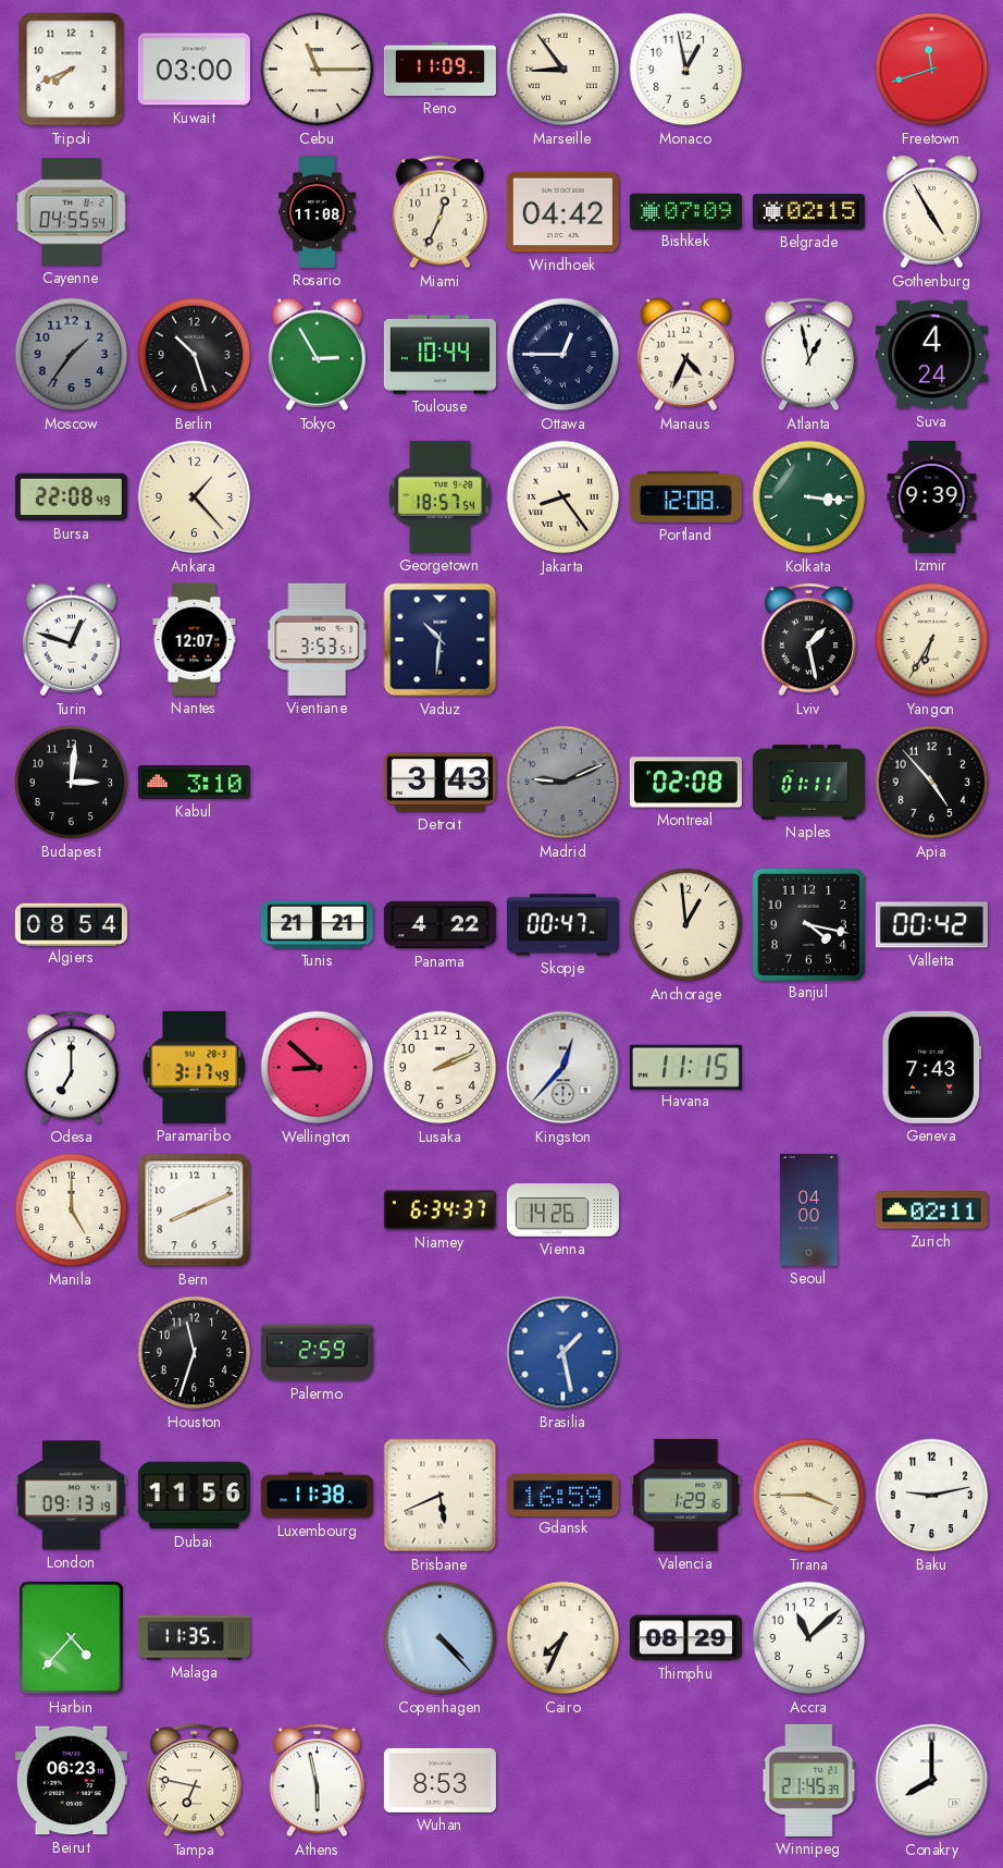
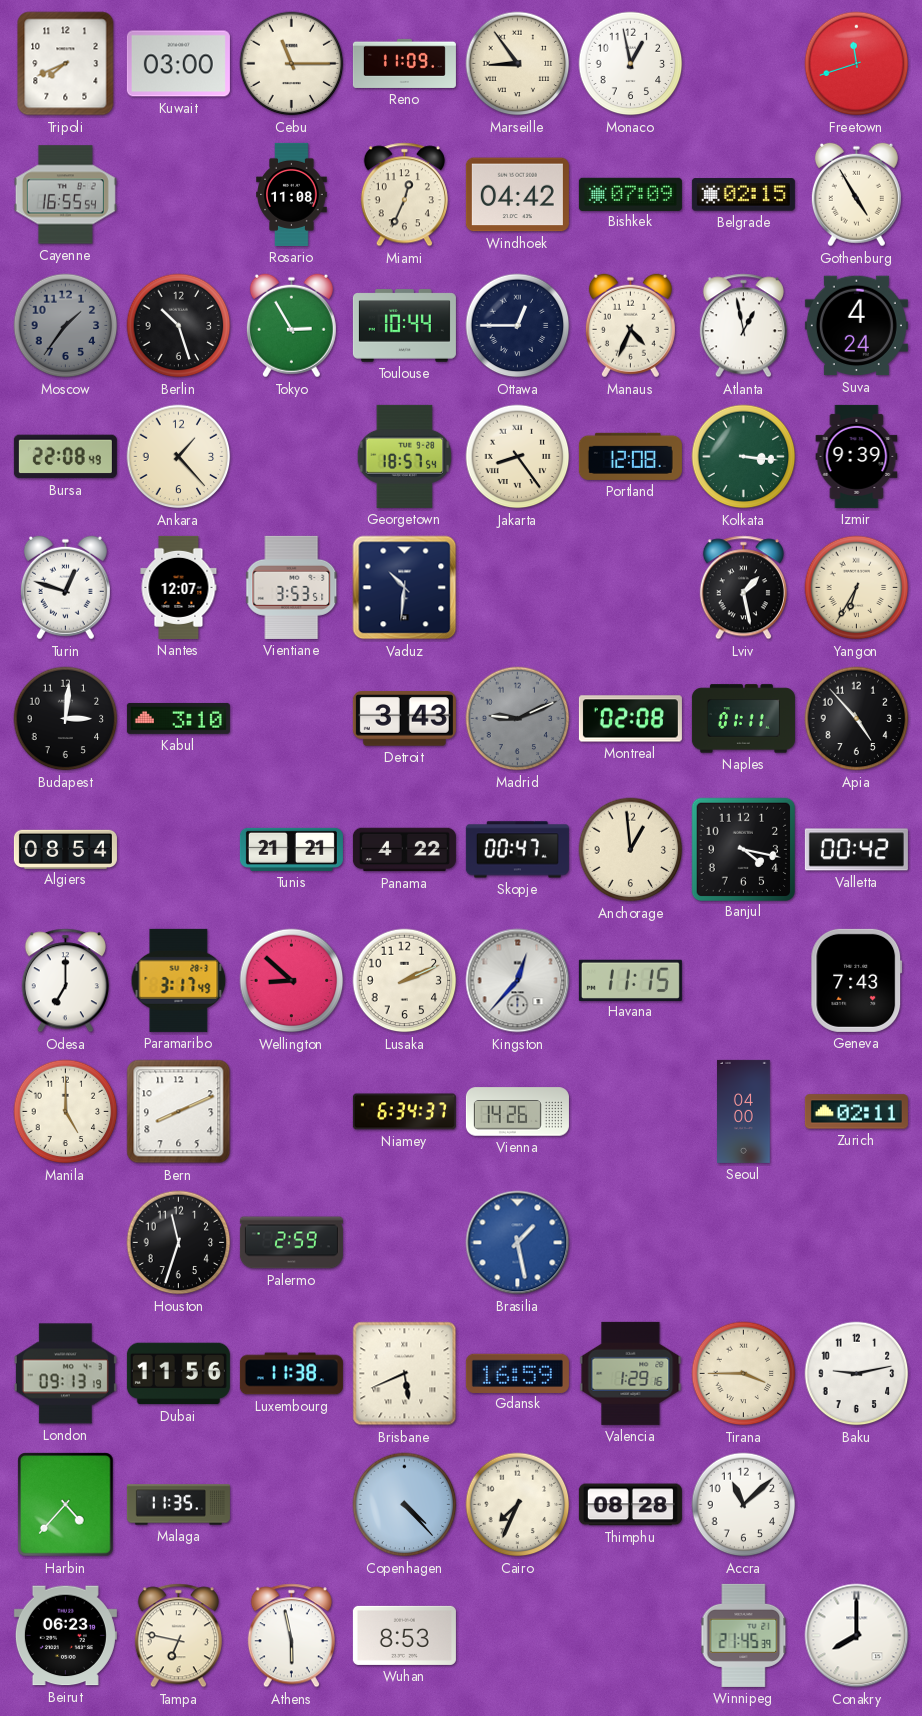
Cayenne: 04:55 -> 16:55 (65, 195)
Thimphu: 08:29 -> 08:28 (630, 1505)
